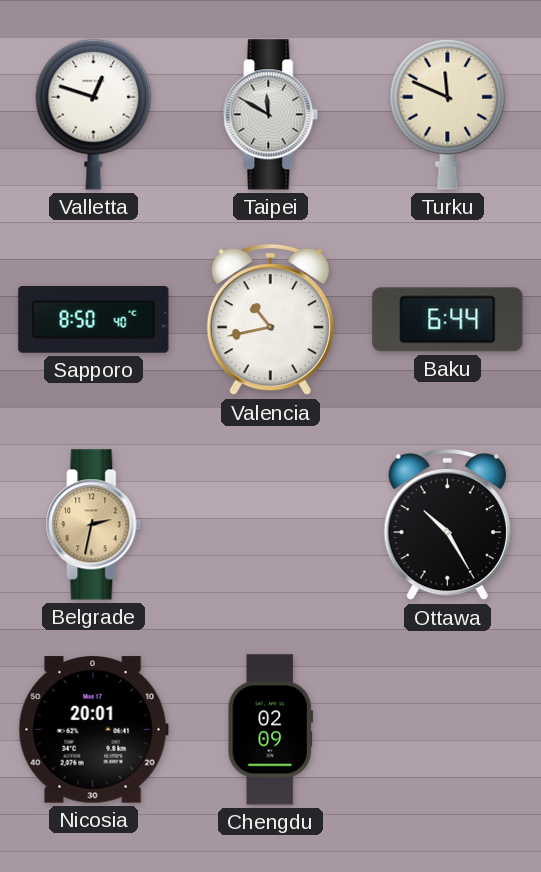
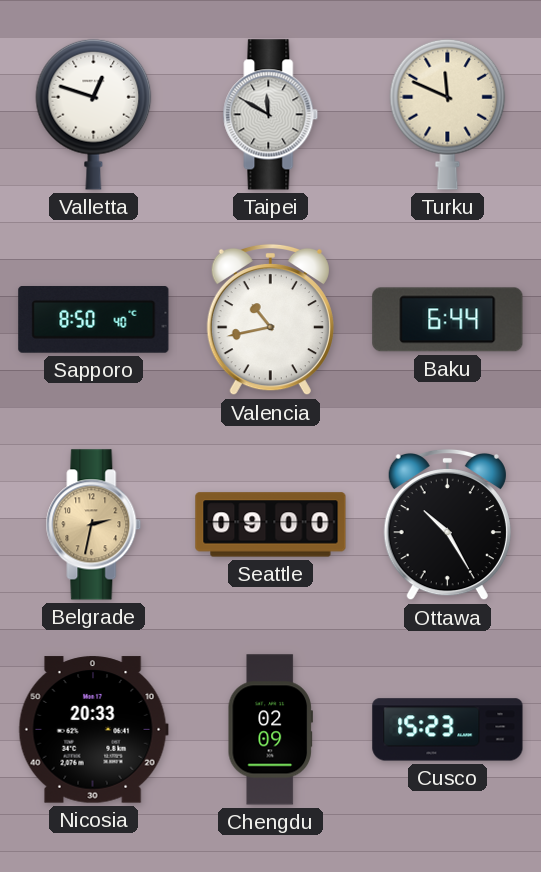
Seattle: none -> 09:00 (271, 525)
Nicosia: 20:01 -> 20:33 (93, 730)
Cusco: none -> 15:23 (448, 730)
